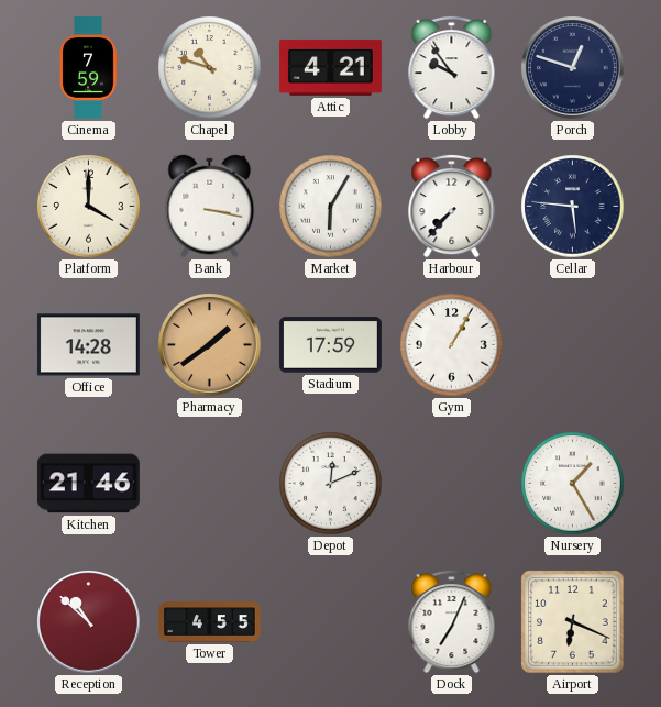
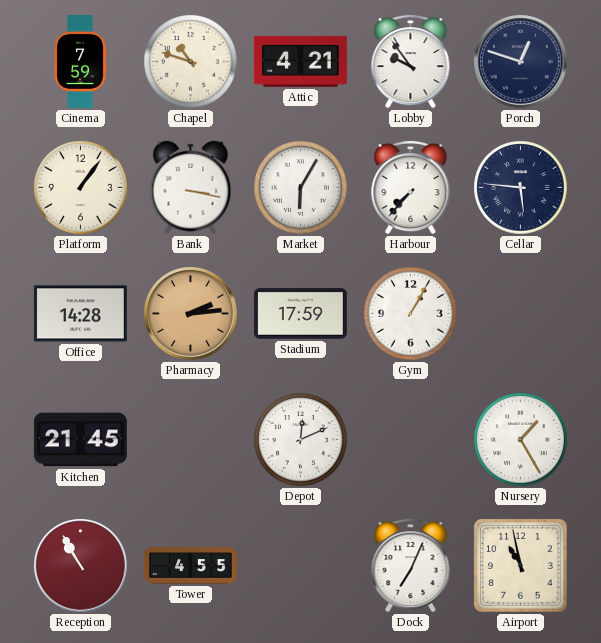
Platform: 4:00 -> 1:06 (81, 188)
Pharmacy: 1:39 -> 2:14 (191, 314)
Kitchen: 21:46 -> 21:45 (80, 440)
Reception: 10:52 -> 10:55 (81, 566)
Airport: 6:19 -> 10:58 (521, 566)
